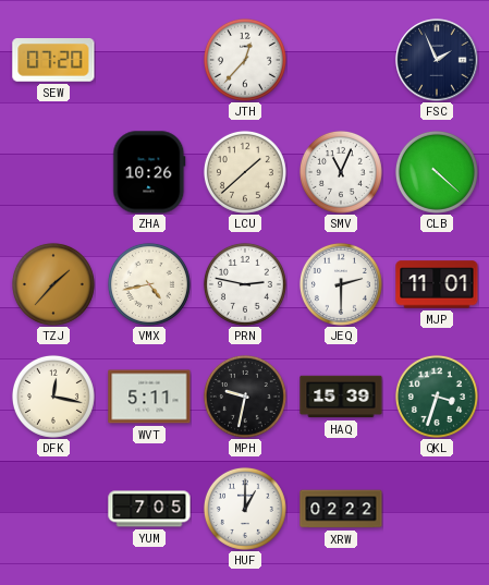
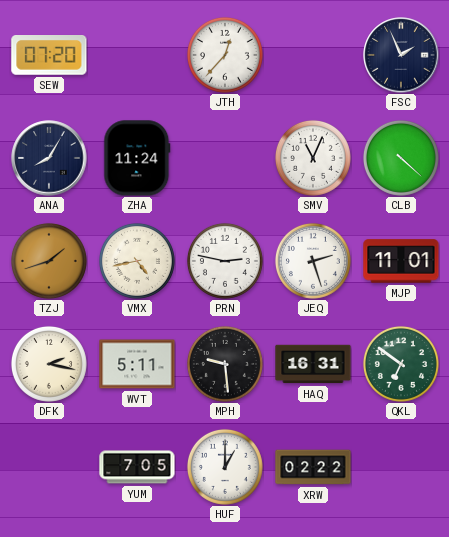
ANA: none -> 8:05 (49, 158)
ZHA: 10:26 -> 11:24 (137, 158)
LCU: 1:38 -> none (245, 172)
TZJ: 1:37 -> 1:42 (49, 261)
JEQ: 2:30 -> 2:27 (313, 261)
DFK: 12:17 -> 2:17 (49, 364)
MPH: 9:32 -> 9:29 (225, 364)
HAQ: 15:39 -> 16:31 (313, 364)
QKL: 3:33 -> 6:51 (401, 364)
